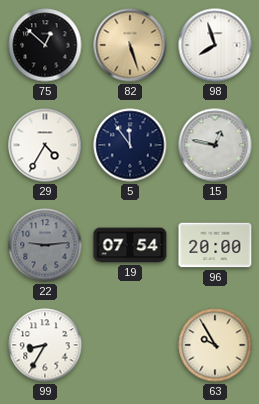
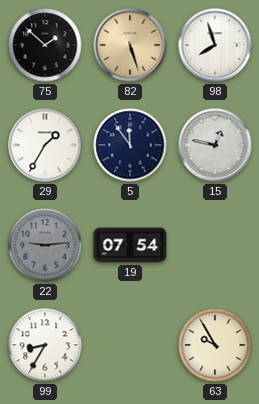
75: 12:52 -> 1:52 (45, 45)
29: 4:35 -> 1:35 (45, 145)
96: 20:00 -> none (215, 245)
